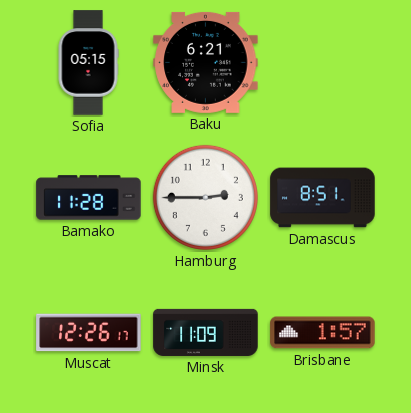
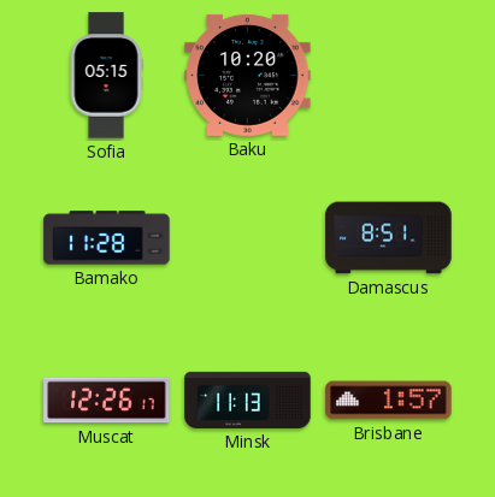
Baku: 6:21 -> 10:20 (248, 75)
Hamburg: 2:45 -> none (205, 197)
Minsk: 11:09 -> 11:13 (248, 400)
